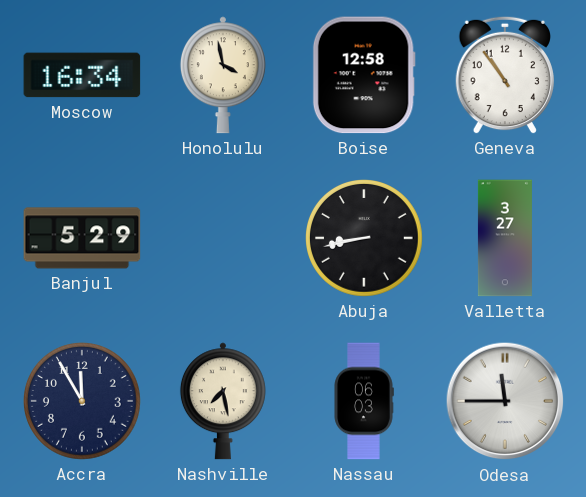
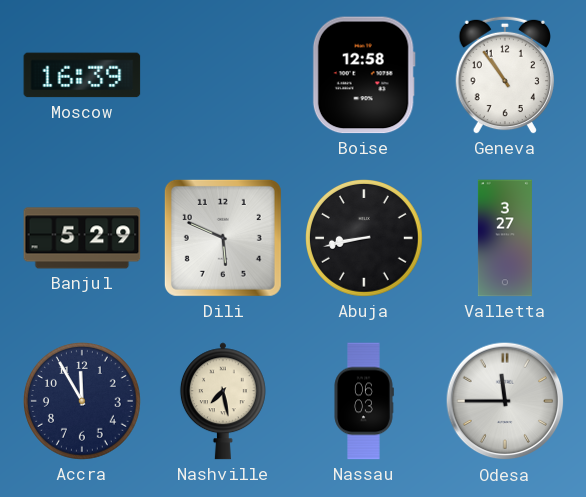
Moscow: 16:34 -> 16:39 (82, 75)
Honolulu: 3:58 -> none (223, 75)
Dili: none -> 5:49 (223, 238)
